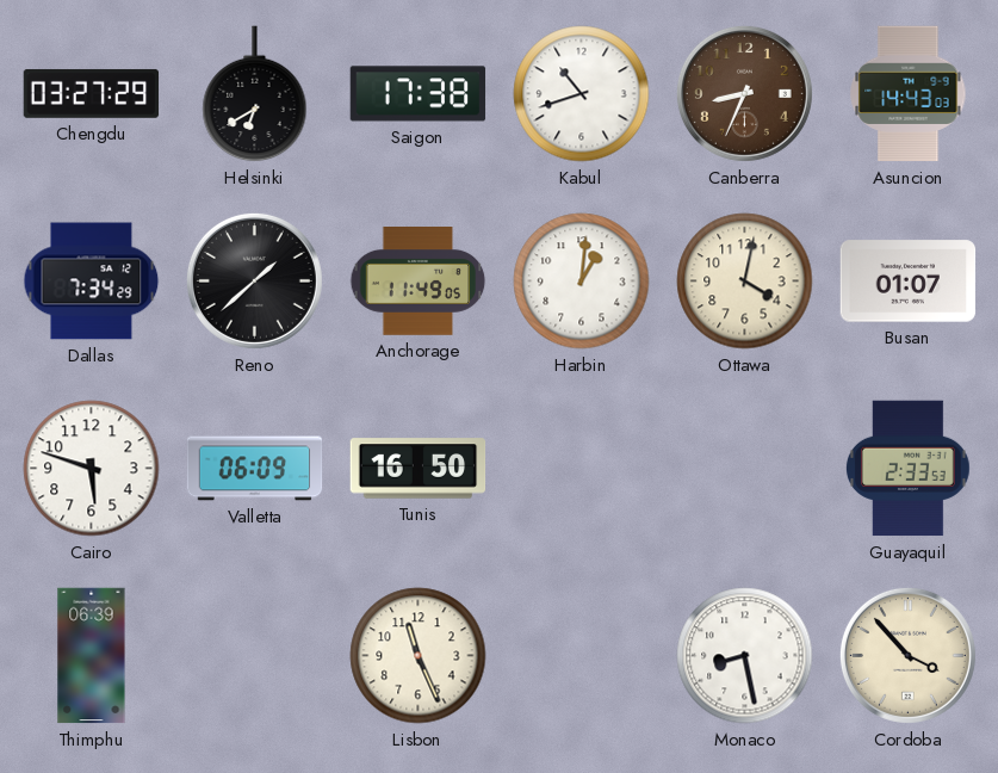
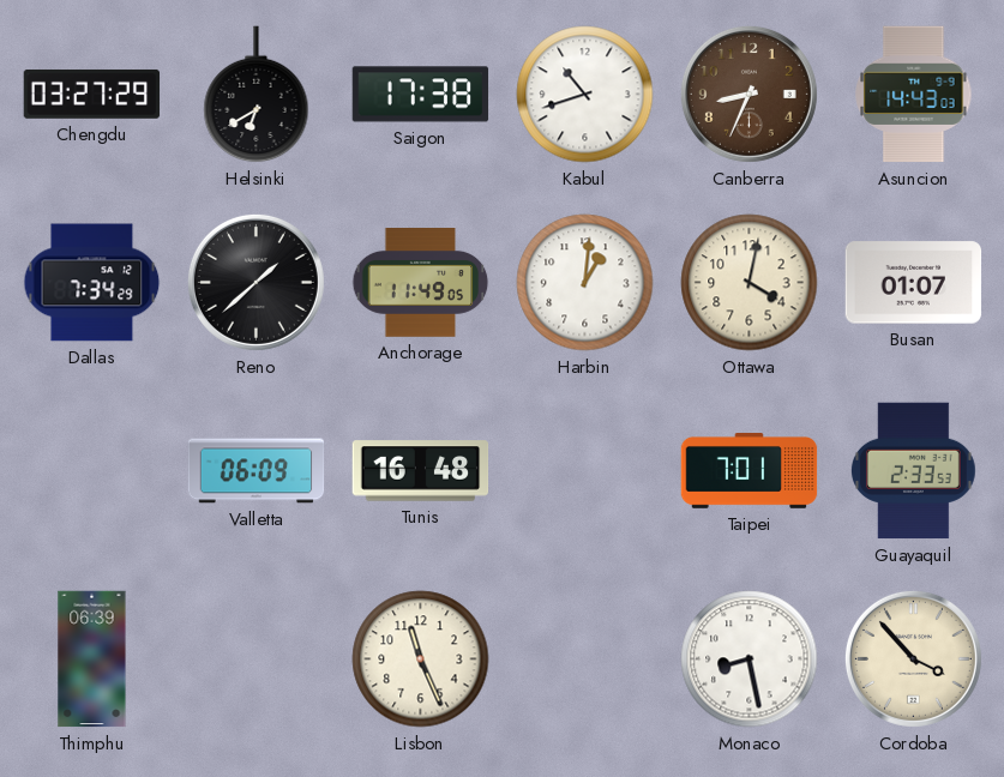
Cairo: 5:48 -> none (92, 469)
Tunis: 16:50 -> 16:48 (421, 471)
Taipei: none -> 7:01 (750, 471)
